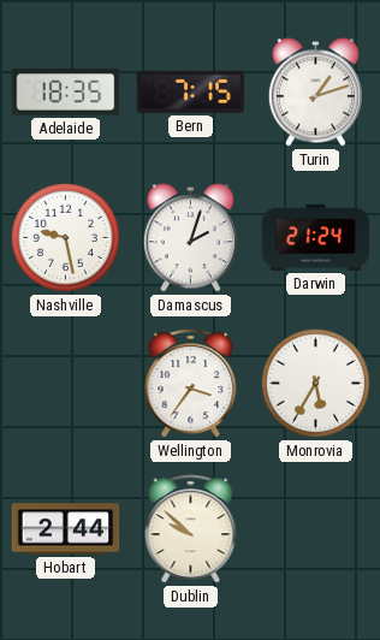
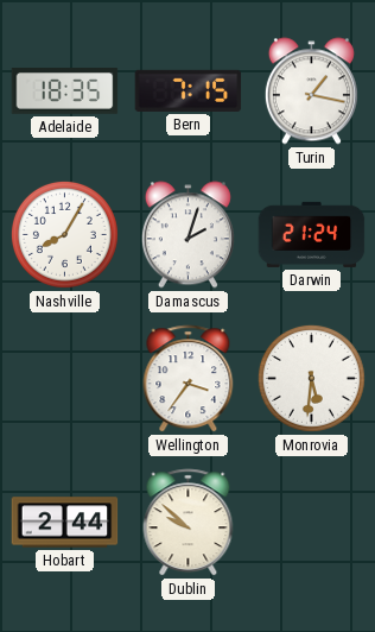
Turin: 1:12 -> 1:17 (311, 91)
Nashville: 9:28 -> 8:05 (64, 234)
Monrovia: 5:35 -> 5:31 (311, 378)
